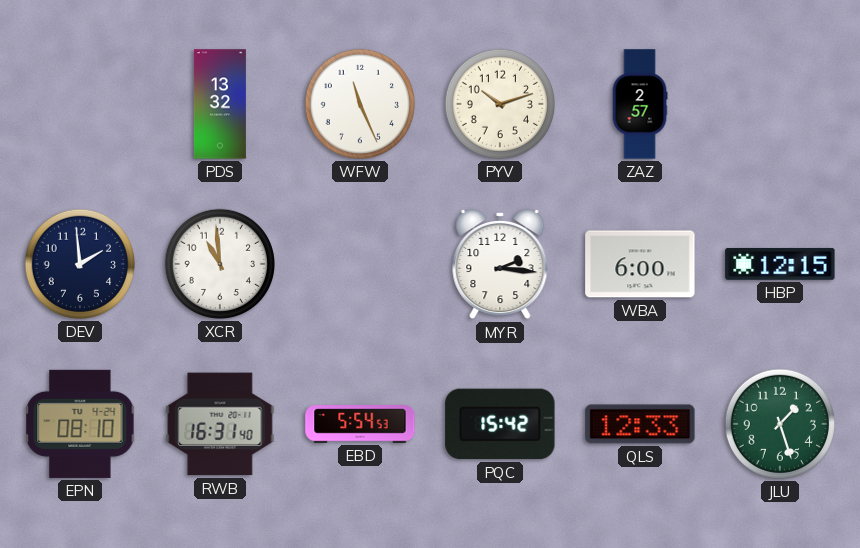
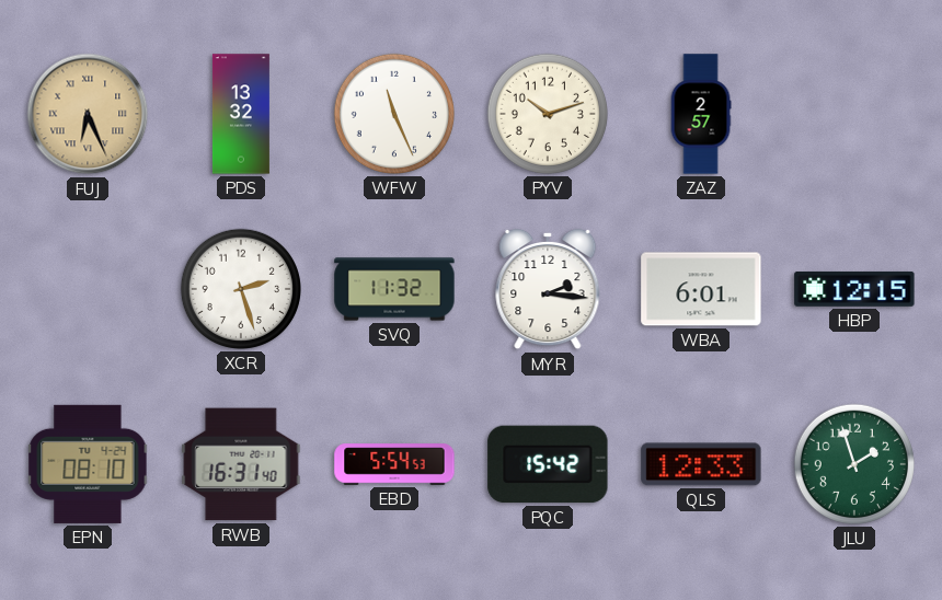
FUJ: none -> 6:26 (88, 114)
DEV: 1:59 -> none (80, 264)
XCR: 10:59 -> 2:27 (241, 289)
SVQ: none -> 11:32 (394, 289)
WBA: 6:00 -> 6:01 (701, 289)
JLU: 1:27 -> 1:57 (854, 464)
